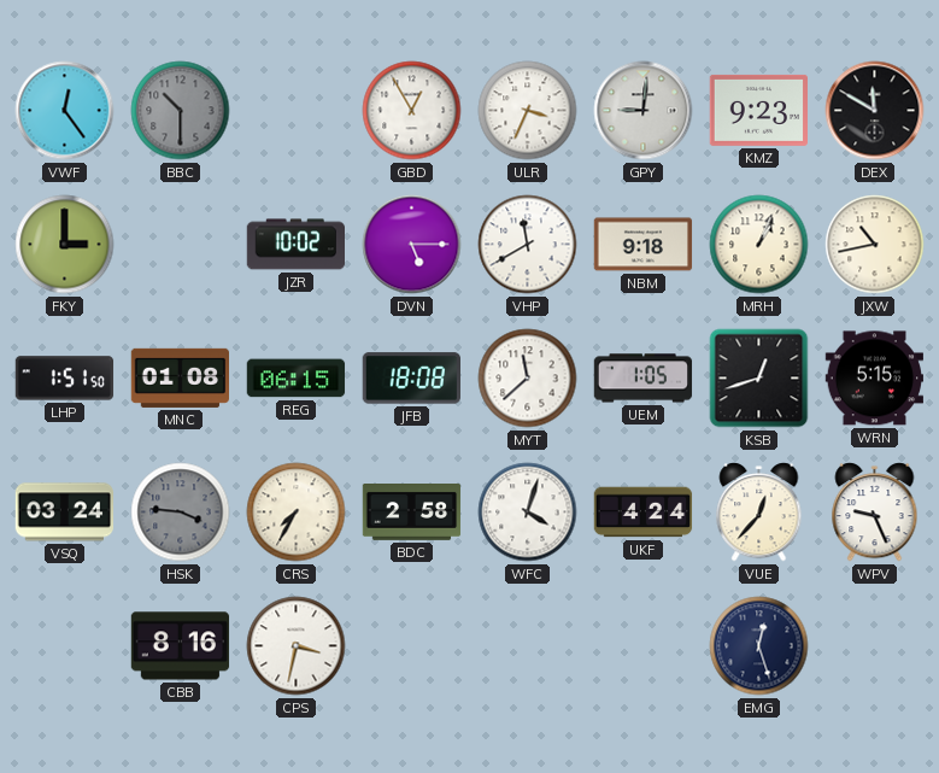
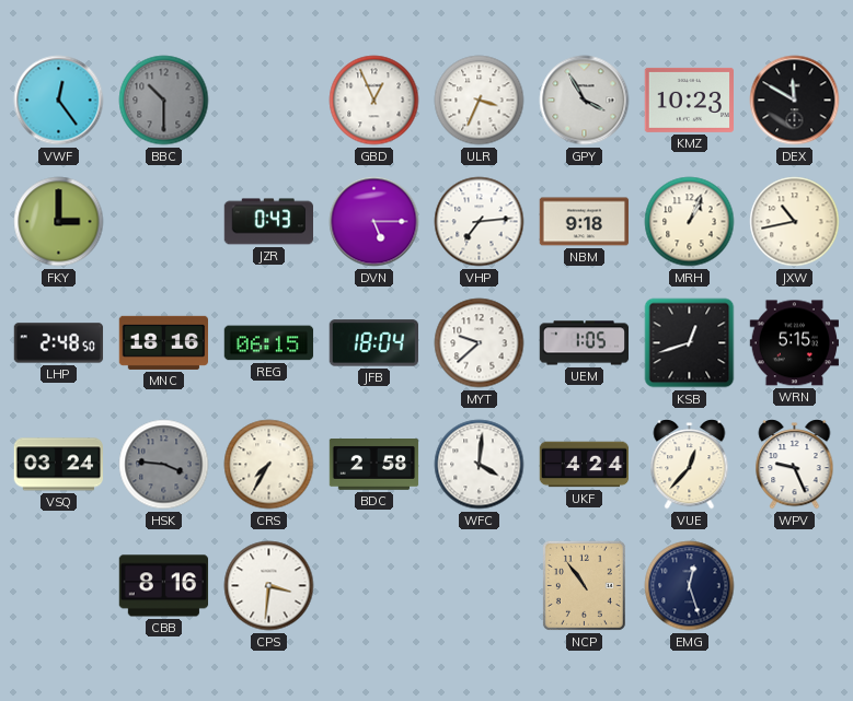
GBD: 12:55 -> 12:56 (374, 101)
GPY: 9:01 -> 3:55 (585, 101)
KMZ: 9:23 -> 10:23 (690, 100)
JZR: 10:02 -> 0:43 (268, 222)
VHP: 11:40 -> 7:14 (480, 222)
LHP: 1:51 -> 2:48 (59, 343)
MNC: 01:08 -> 18:16 (164, 342)
JFB: 18:08 -> 18:04 (373, 343)
MYT: 11:38 -> 9:38 (480, 343)
WFC: 4:03 -> 4:01 (480, 465)
CPS: 3:32 -> 3:31 (269, 586)
NCP: none -> 10:54 (584, 585)
